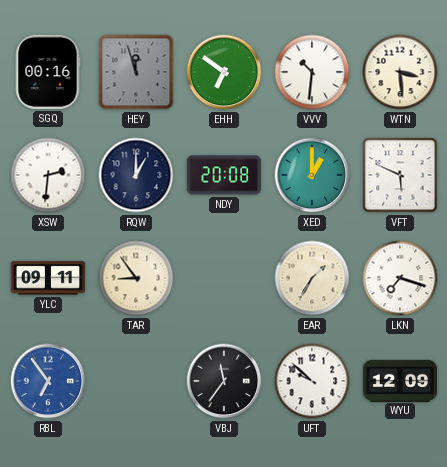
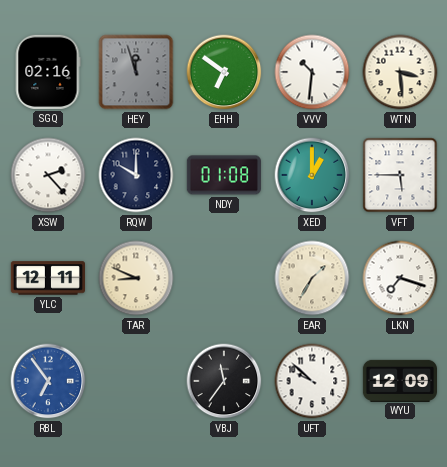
SGQ: 00:16 -> 02:16 (48, 72)
XSW: 2:31 -> 2:23 (48, 175)
RQW: 1:00 -> 10:00 (136, 175)
NDY: 20:08 -> 01:08 (224, 175)
VFT: 5:49 -> 5:45 (400, 175)
YLC: 09:11 -> 12:11 (47, 278)
TAR: 8:54 -> 8:49 (136, 278)
